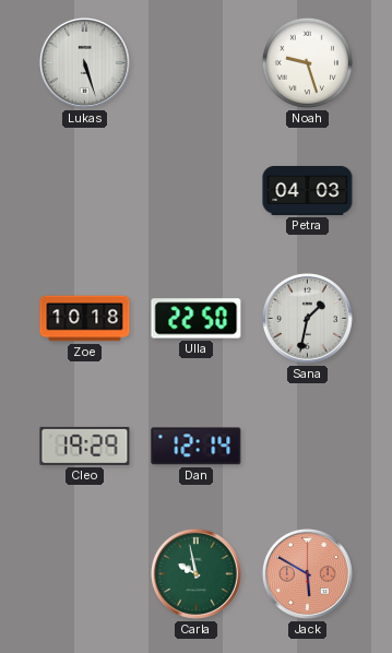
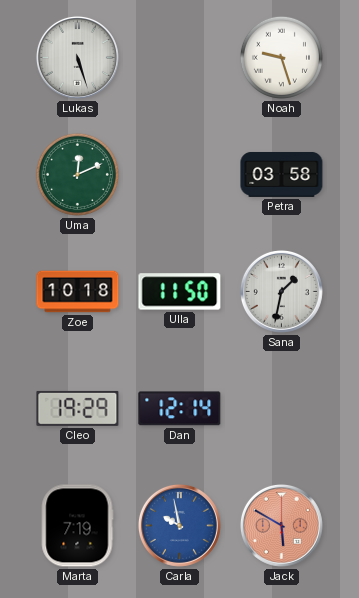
Uma: none -> 12:11 (77, 174)
Petra: 04:03 -> 03:58 (282, 174)
Ulla: 22:50 -> 11:50 (180, 292)
Marta: none -> 7:19 (77, 526)
Carla dial: green -> blue (179, 525)
